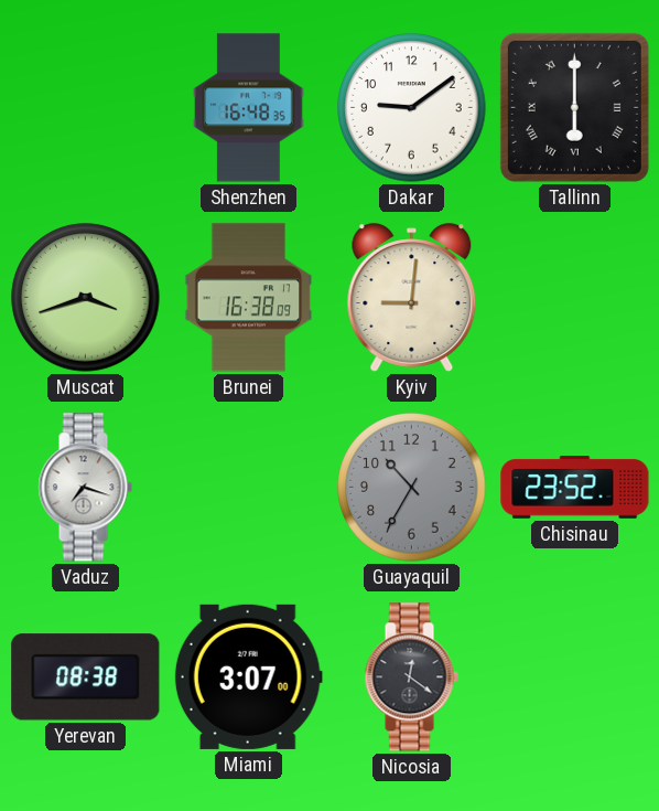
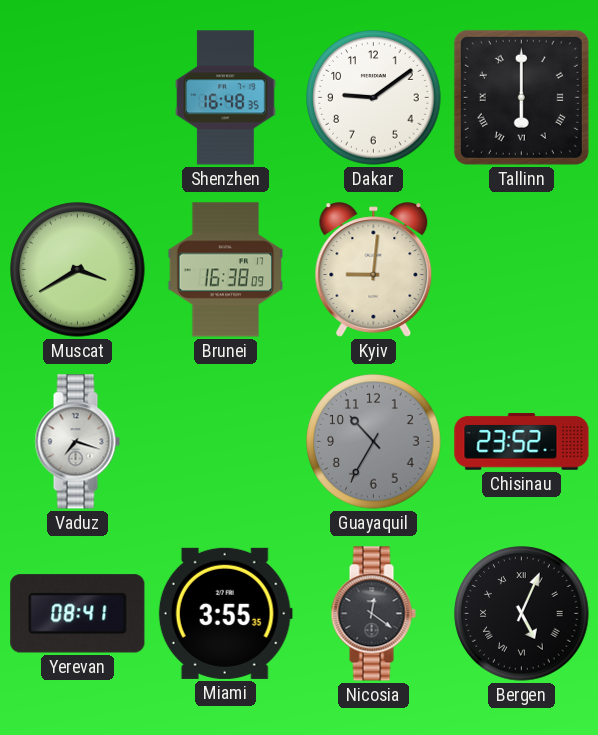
Muscat: 3:42 -> 3:40 (78, 270)
Yerevan: 08:38 -> 08:41 (78, 614)
Miami: 3:07 -> 3:55 (225, 613)
Bergen: none -> 5:04 (522, 614)
